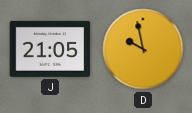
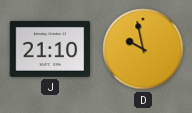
J: 21:05 -> 21:10 (50, 49)
